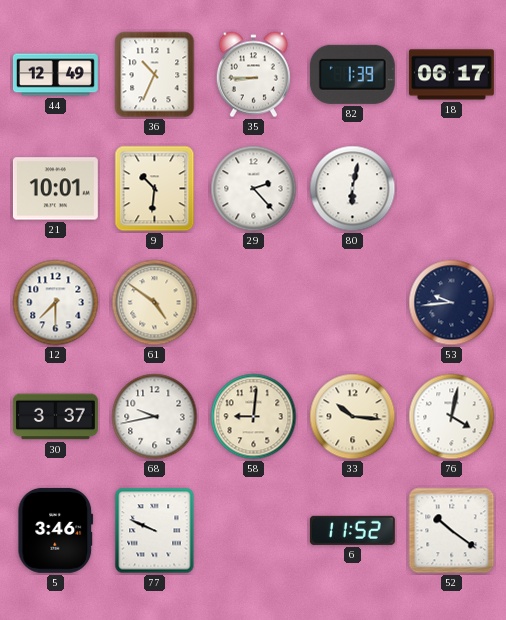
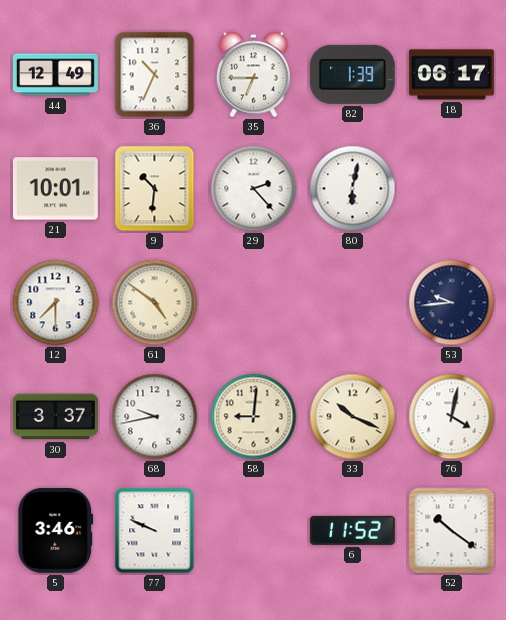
35: 8:45 -> 6:45 (253, 75)
33: 10:16 -> 10:19 (353, 417)
